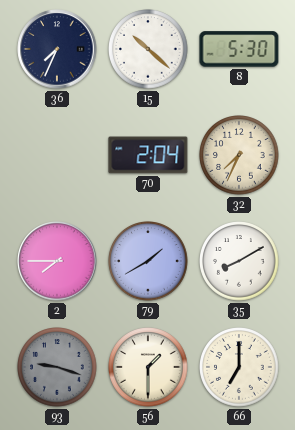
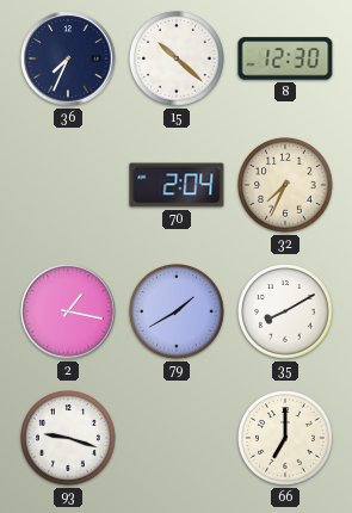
8: 5:30 -> 12:30 (285, 58)
2: 7:45 -> 1:17 (68, 311)
93 dial: grey -> white (68, 438)
56: 1:30 -> none (148, 367)
